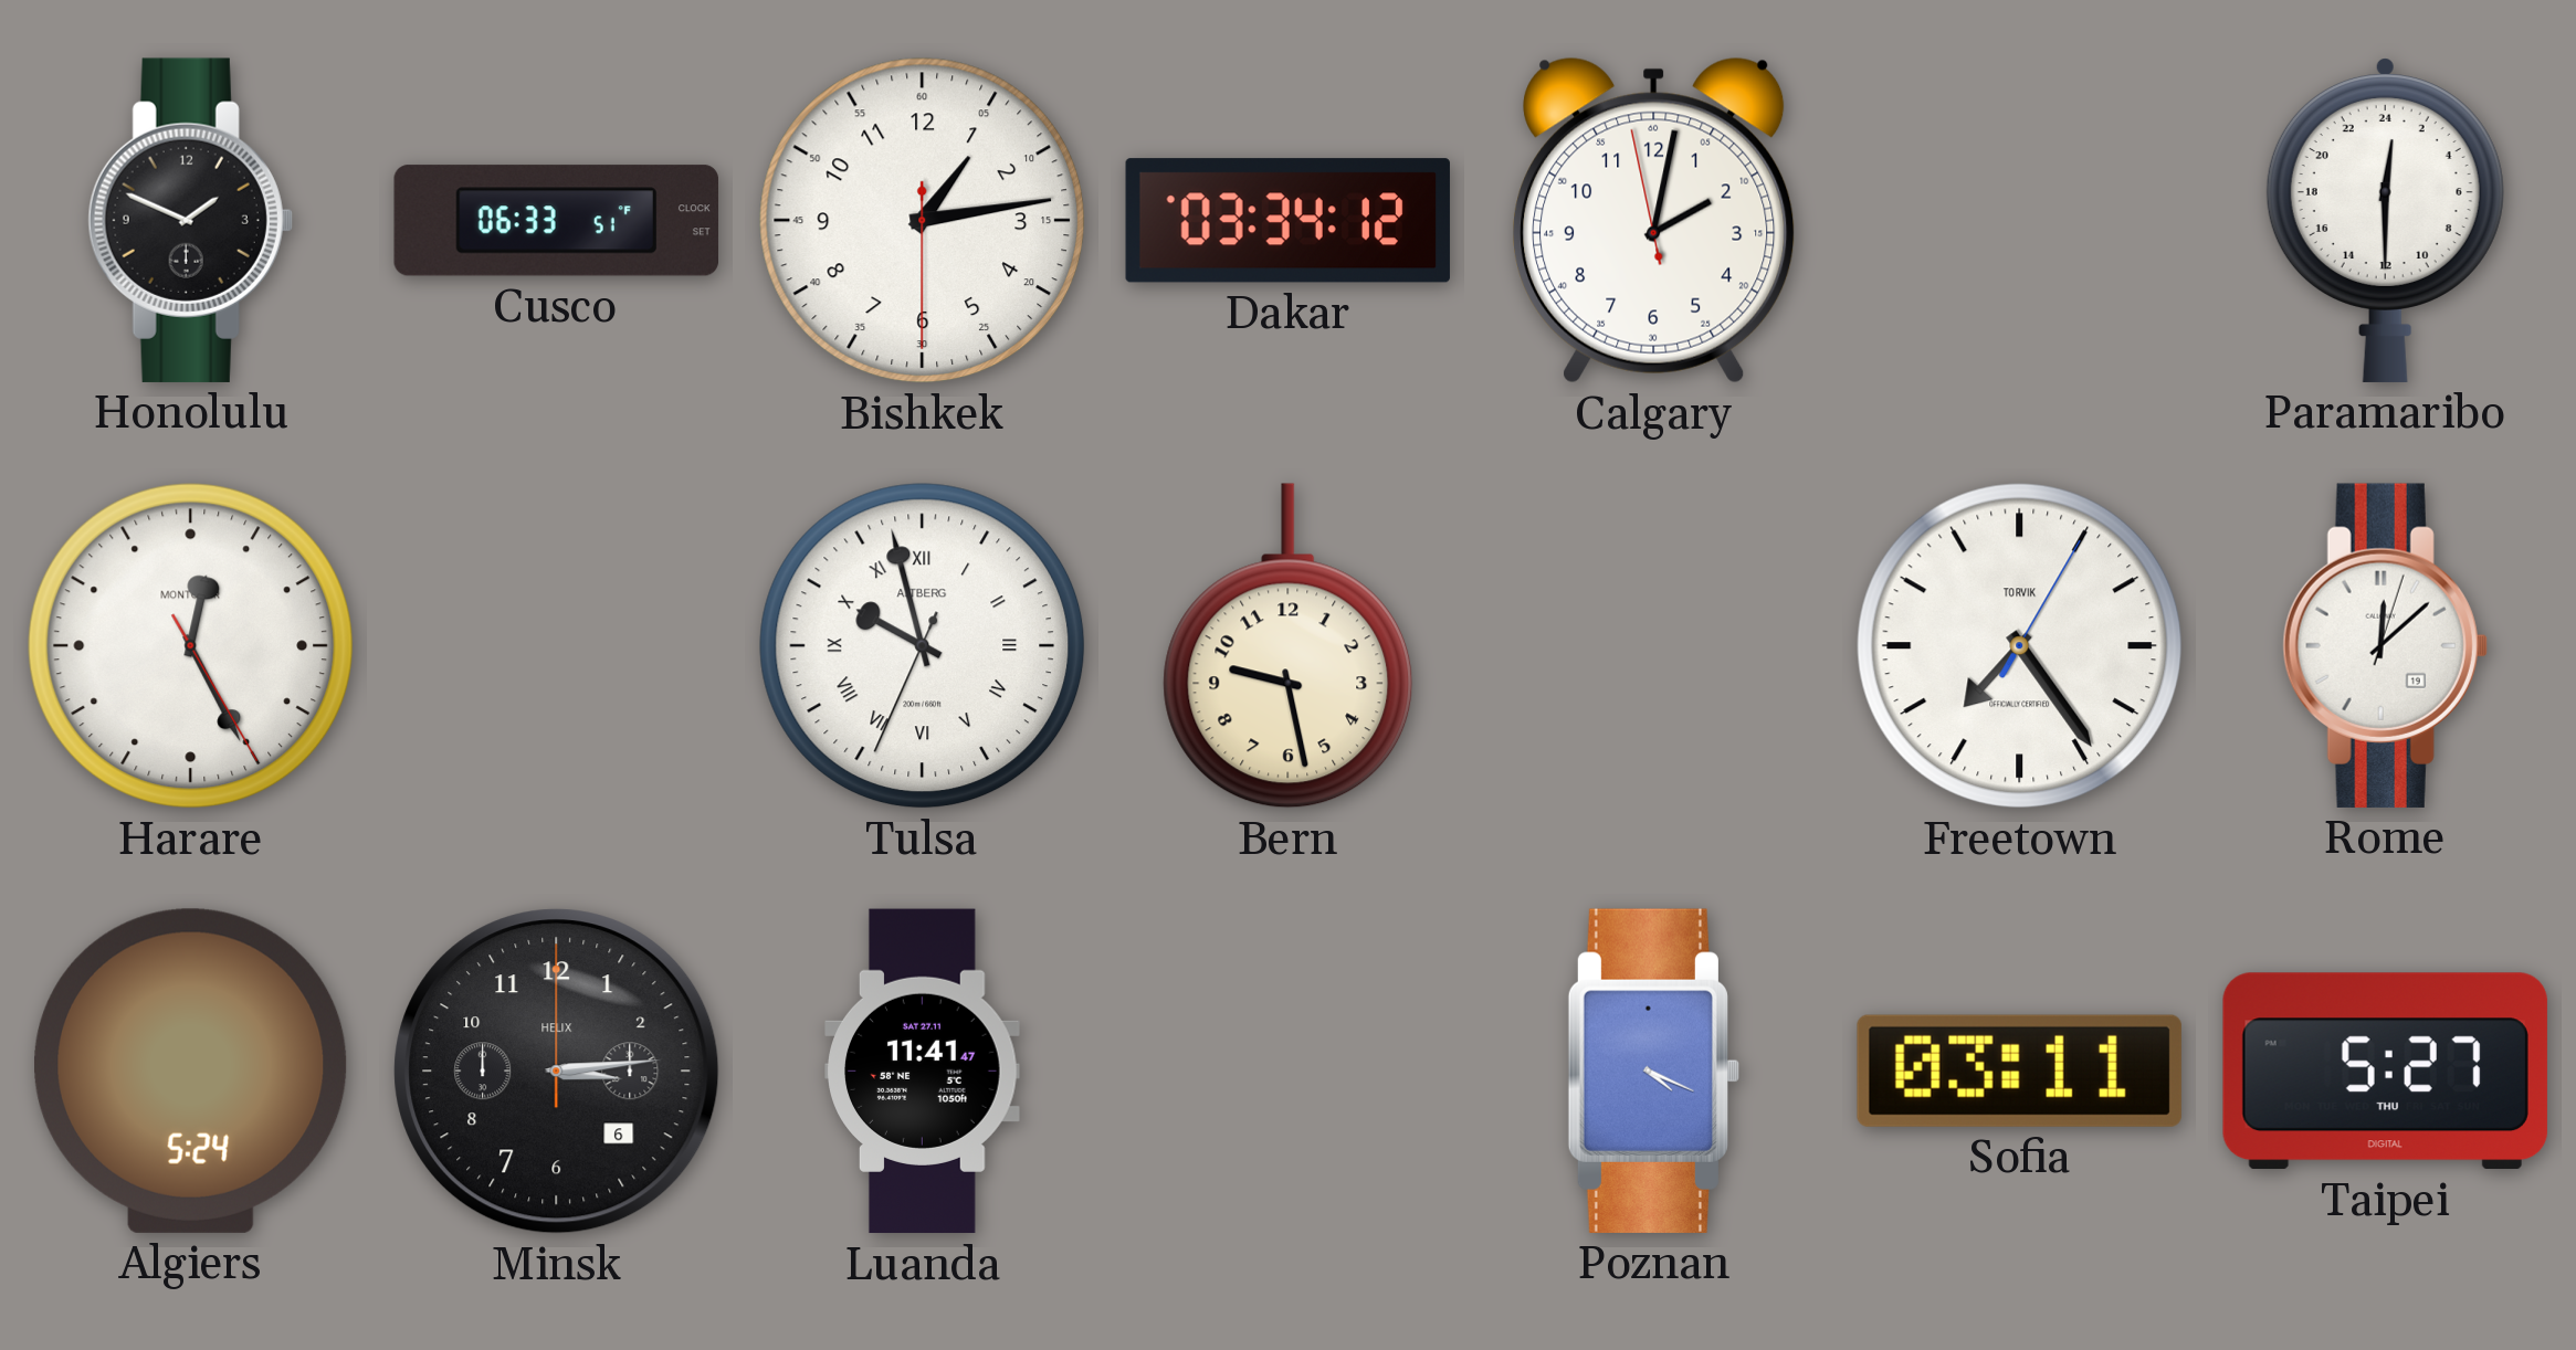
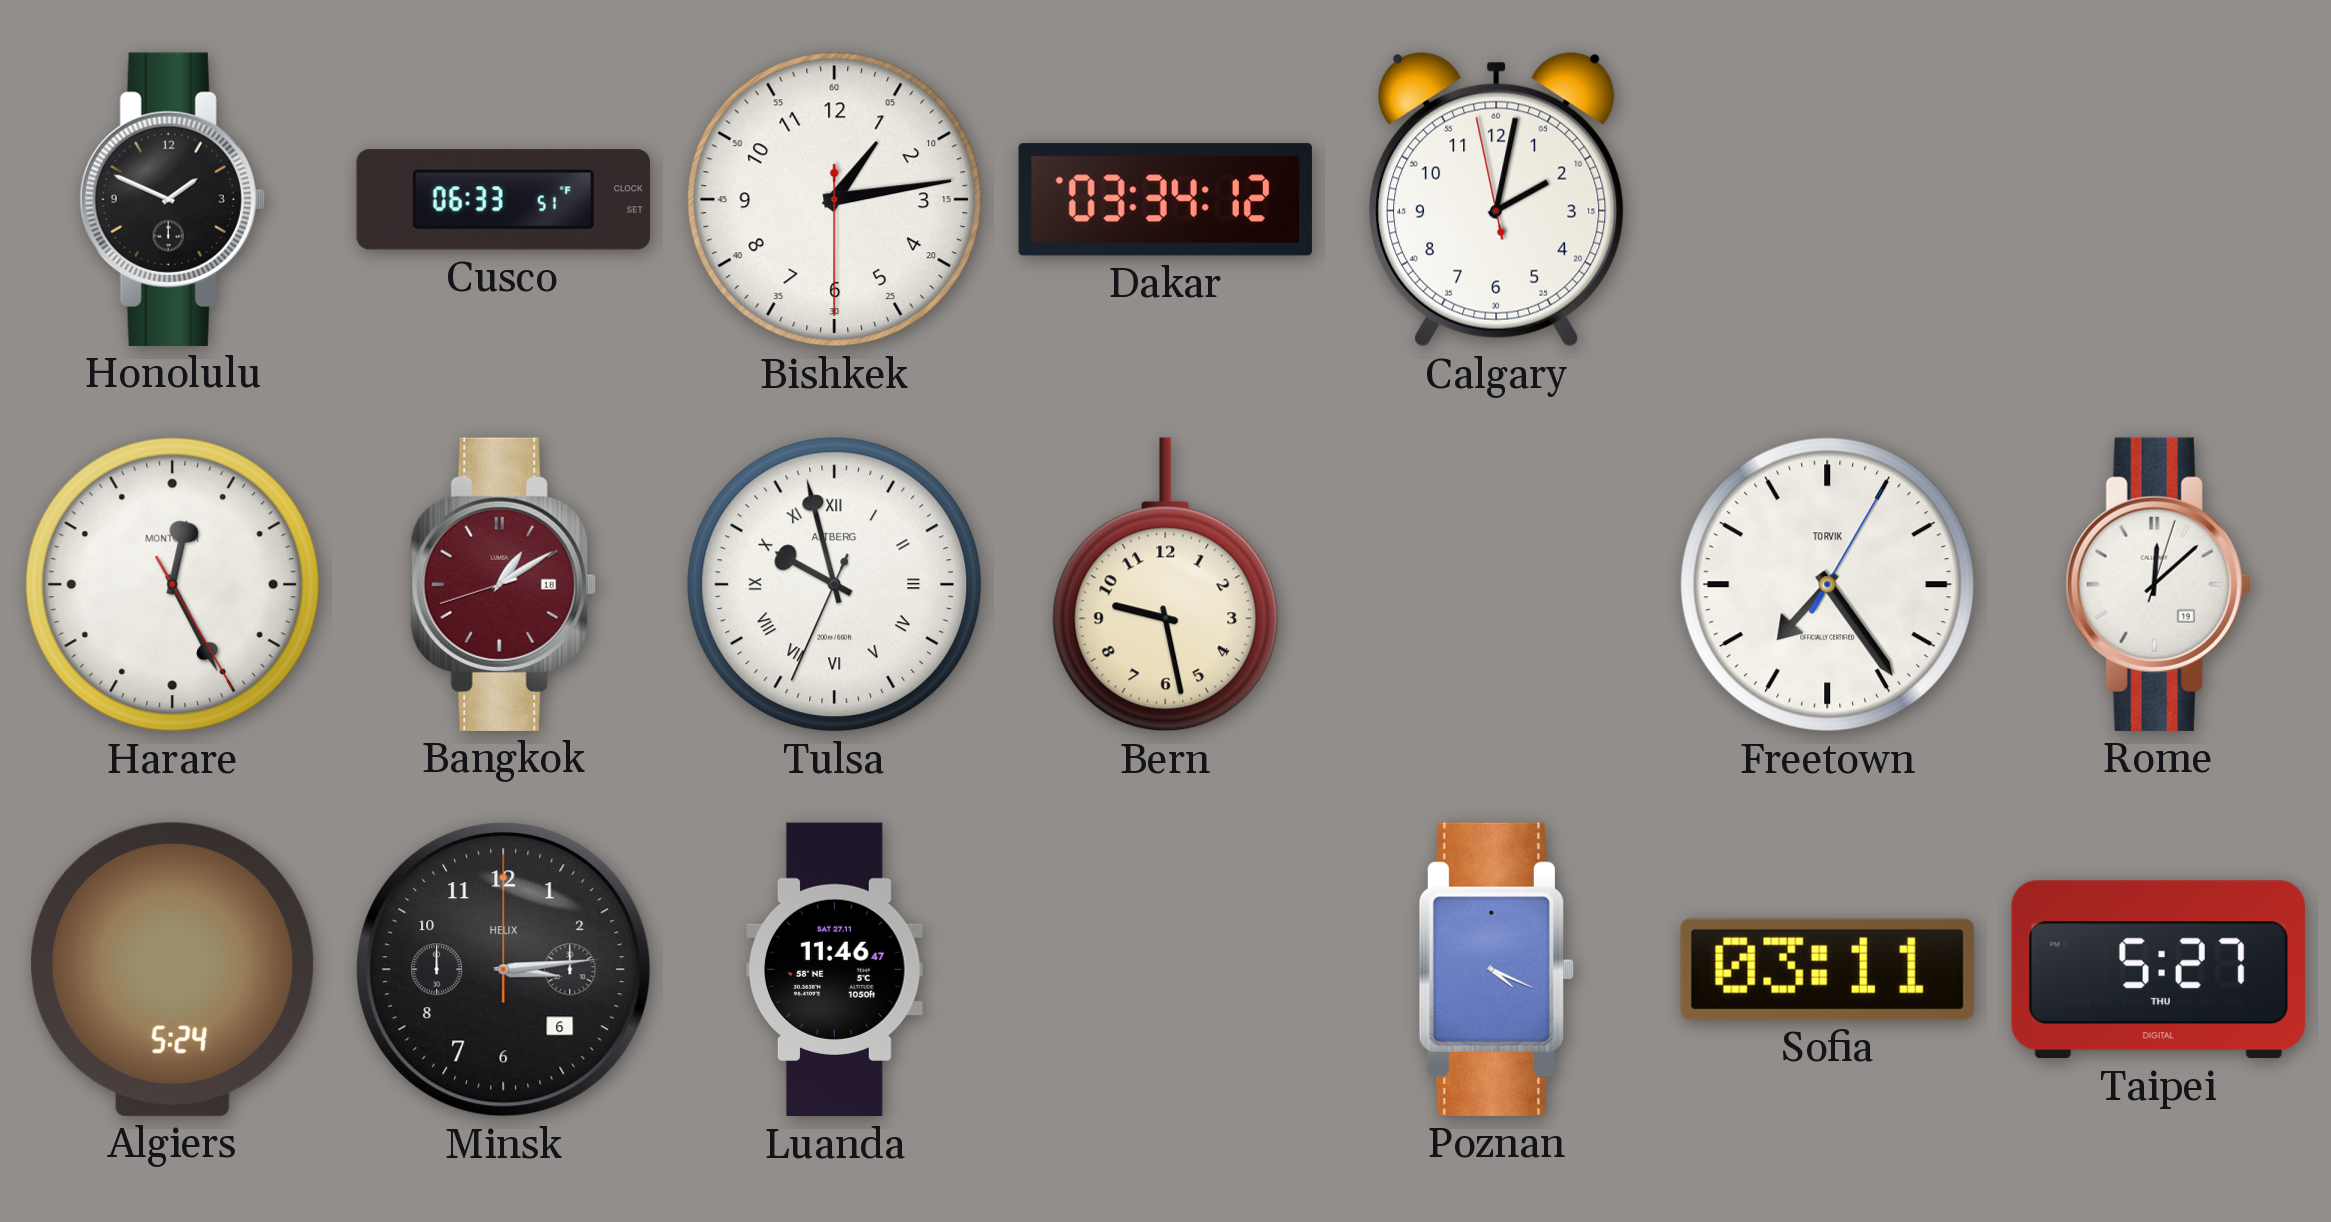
Paramaribo: 0:30 -> none (2385, 220)
Bangkok: none -> 1:09 (503, 584)
Luanda: 11:41 -> 11:46 (835, 970)
